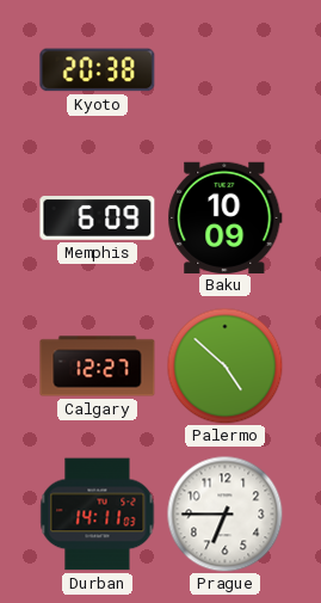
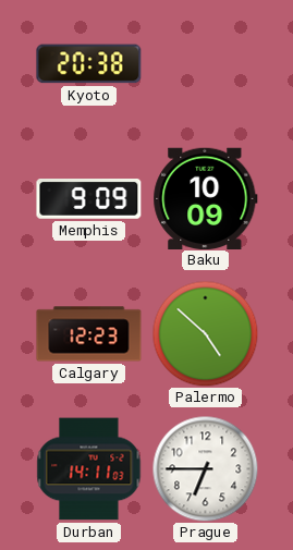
Memphis: 6:09 -> 9:09 (89, 199)
Calgary: 12:27 -> 12:23 (89, 334)
